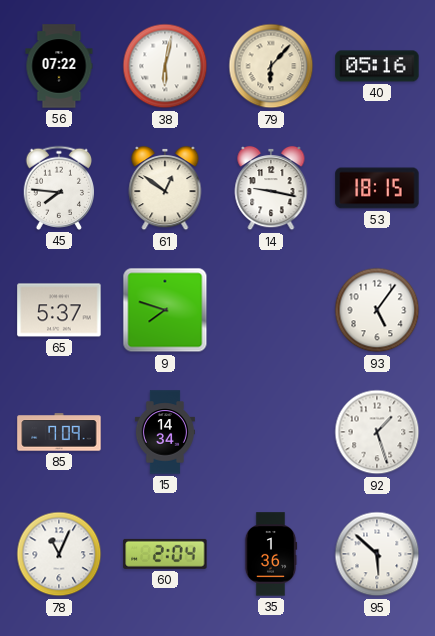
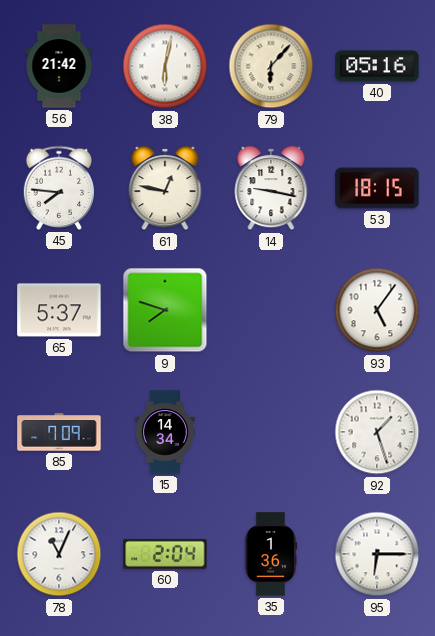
56: 07:22 -> 21:42 (59, 66)
61: 12:51 -> 12:47 (165, 188)
95: 5:52 -> 6:15 (377, 554)
